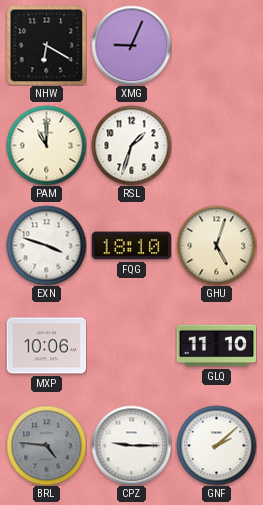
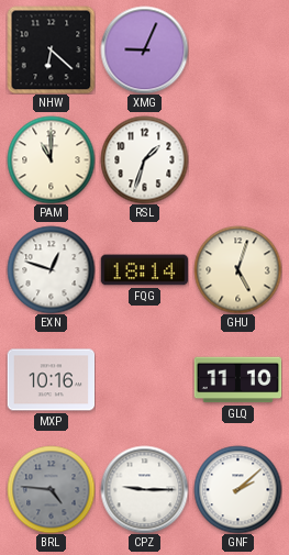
NHW: 6:20 -> 6:22 (51, 49)
EXN: 3:48 -> 12:48 (51, 269)
FQG: 18:10 -> 18:14 (144, 270)
MXP: 10:06 -> 10:16 (51, 380)
